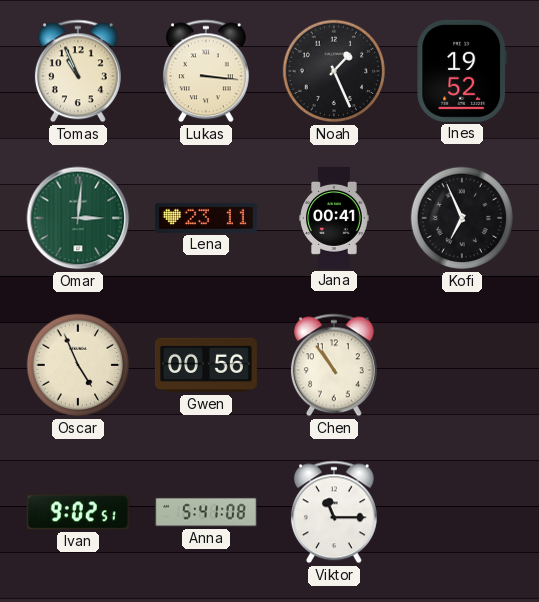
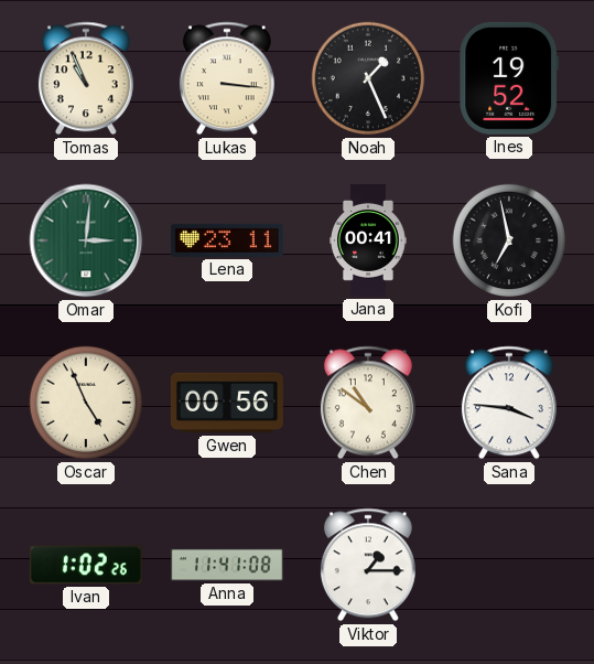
Kofi: 6:56 -> 6:58 (509, 240)
Chen: 10:54 -> 10:51 (368, 403)
Sana: none -> 3:46 (509, 403)
Ivan: 9:02 -> 1:02 (86, 565)
Anna: 5:41 -> 11:41 (227, 565)
Viktor: 11:15 -> 1:15 (368, 565)
